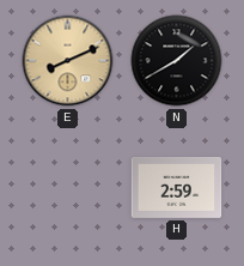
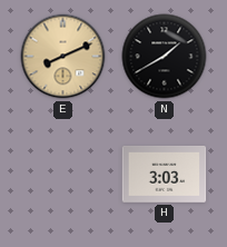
H: 2:59 -> 3:03 (165, 174)
